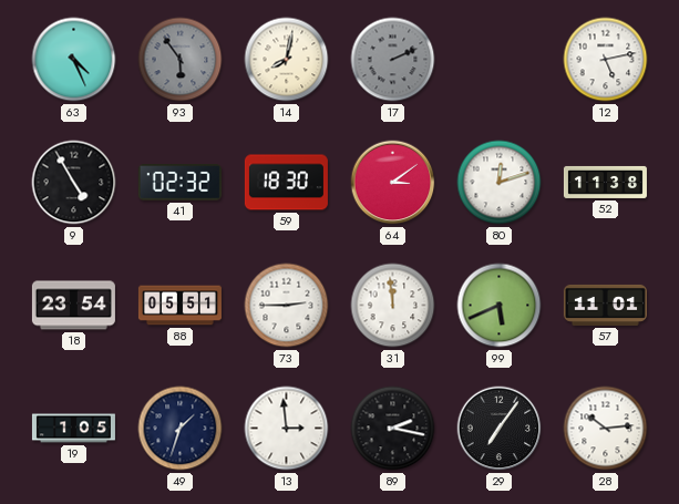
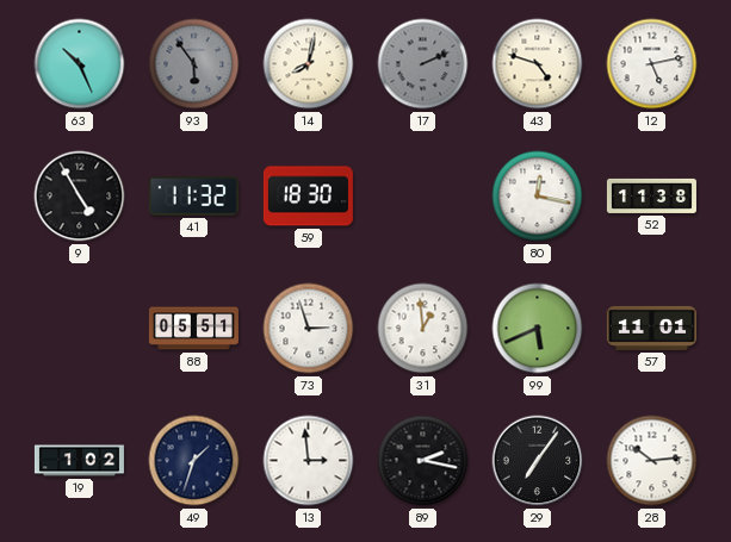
63: 4:26 -> 10:26 (80, 64)
43: none -> 4:48 (538, 64)
41: 02:32 -> 11:32 (193, 197)
64: 3:09 -> none (393, 183)
80: 12:12 -> 12:17 (538, 197)
18: 23:54 -> none (73, 306)
73: 2:45 -> 2:57 (309, 329)
31: 11:59 -> 12:59 (423, 329)
19: 1:05 -> 1:02 (79, 461)
